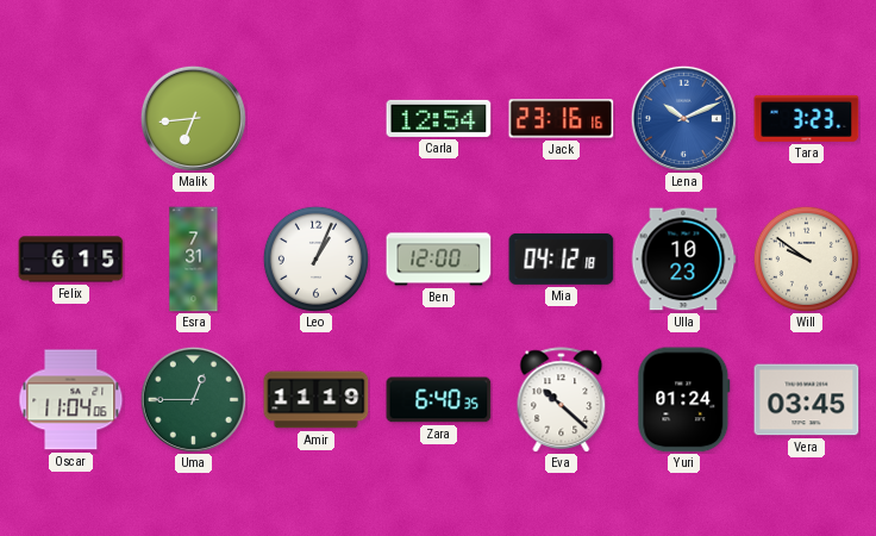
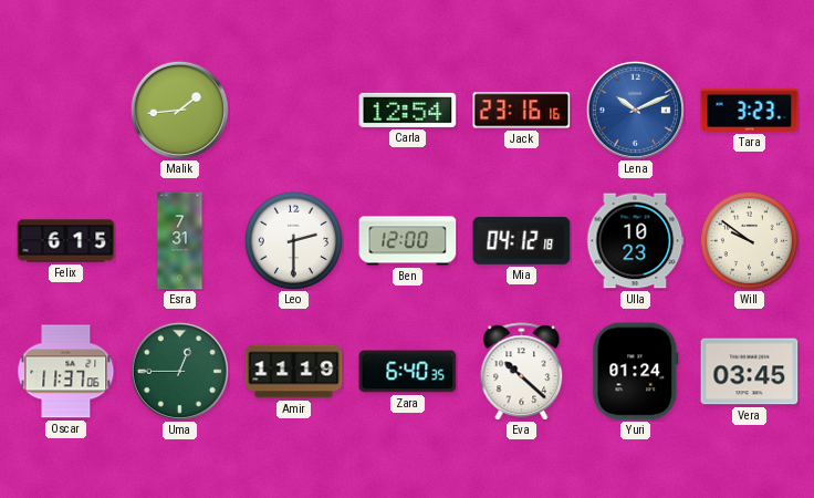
Malik: 6:44 -> 1:44 (179, 110)
Leo: 1:04 -> 2:30 (293, 240)
Oscar: 11:04 -> 11:37 (66, 372)
